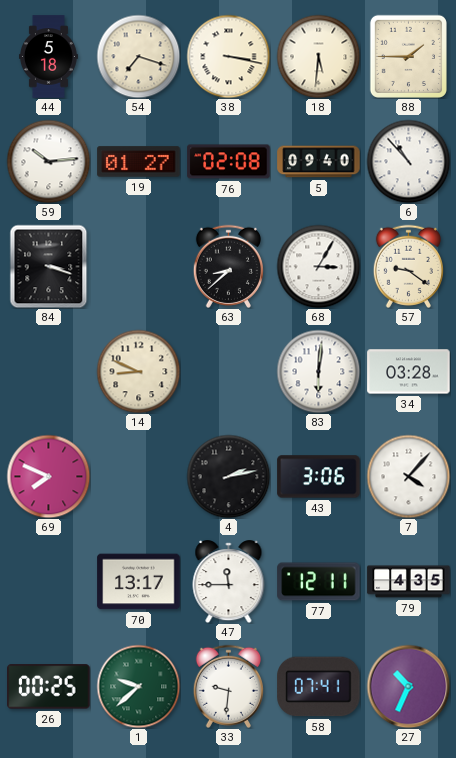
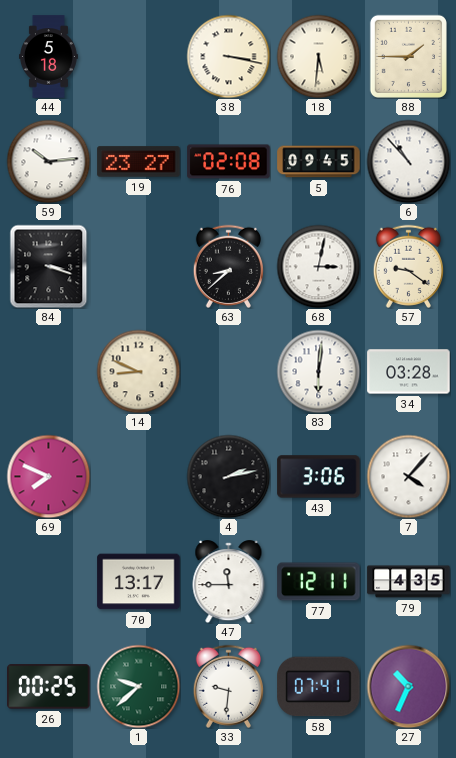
54: 7:18 -> none (138, 56)
19: 01:27 -> 23:27 (139, 162)
5: 09:40 -> 09:45 (319, 162)
68: 3:05 -> 3:02 (318, 266)
